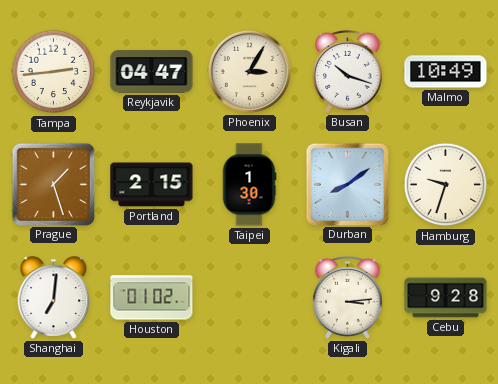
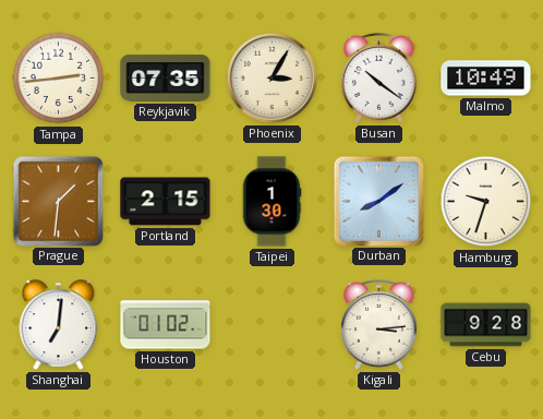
Reykjavik: 04:47 -> 07:35 (166, 79)
Busan: 10:18 -> 10:21 (379, 79)
Prague: 1:27 -> 1:31 (58, 201)
